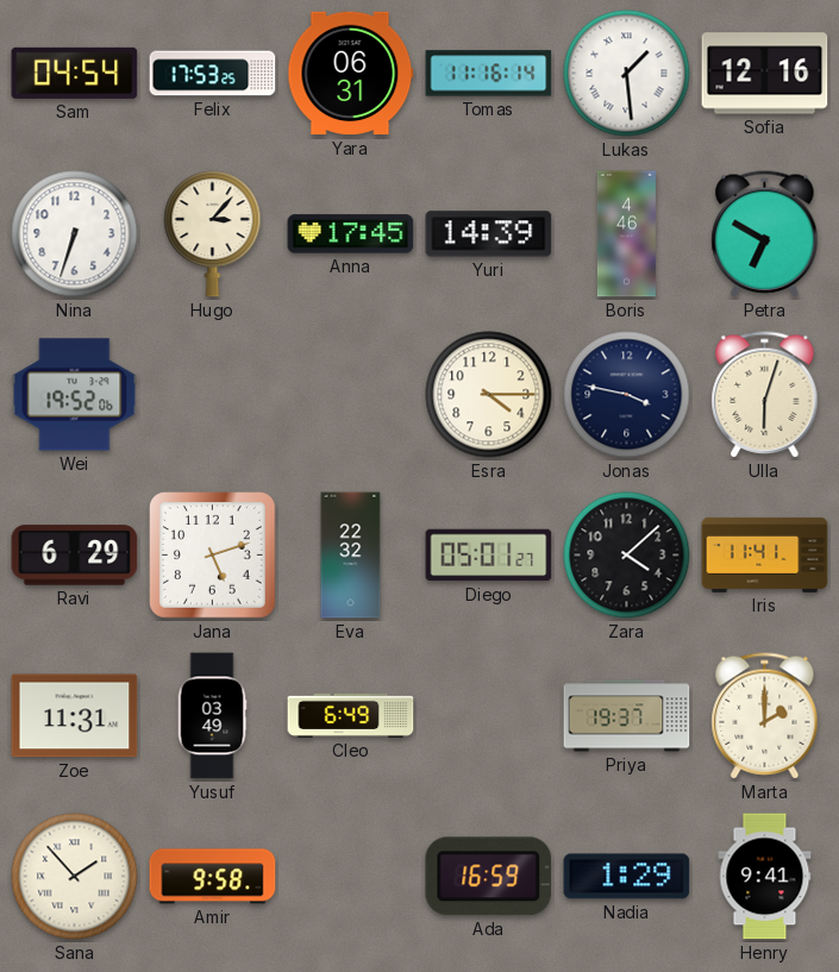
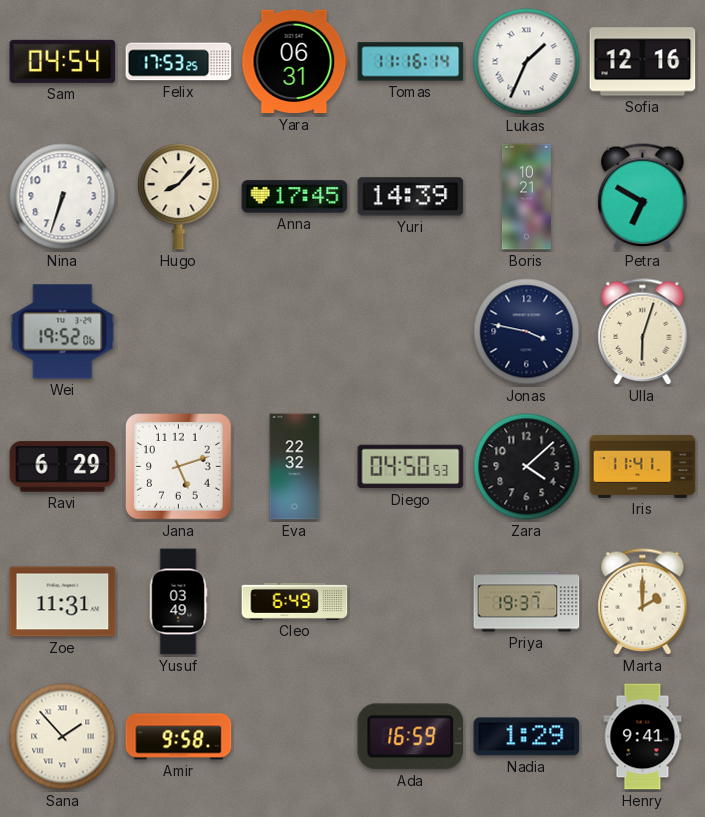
Lukas: 1:29 -> 1:34 (527, 62)
Hugo: 3:07 -> 8:07 (179, 197)
Boris: 4:46 -> 10:21 (526, 197)
Esra: 4:15 -> none (489, 395)
Diego: 05:01 -> 04:50 (411, 467)
